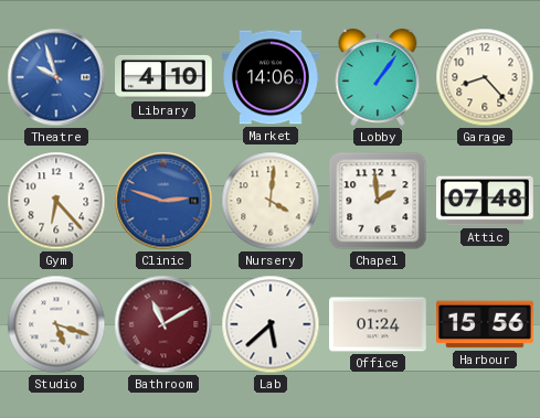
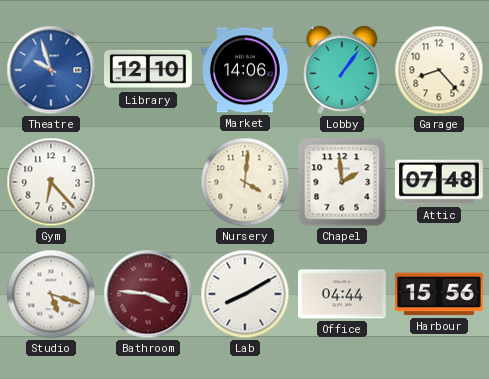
Library: 4:10 -> 12:10 (149, 70)
Clinic: 2:48 -> none (163, 201)
Bathroom: 11:10 -> 3:46 (148, 294)
Lab: 5:38 -> 8:10 (245, 294)
Office: 01:24 -> 04:44 (343, 294)
